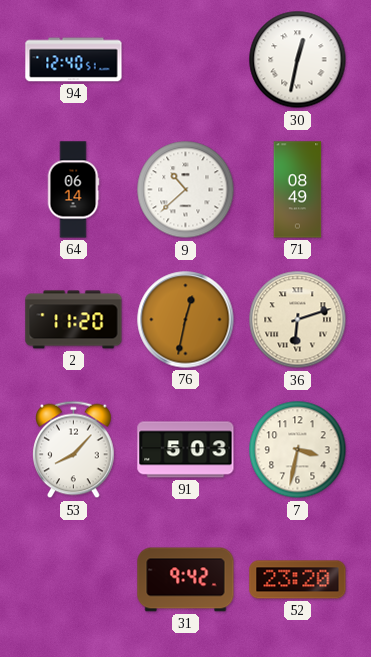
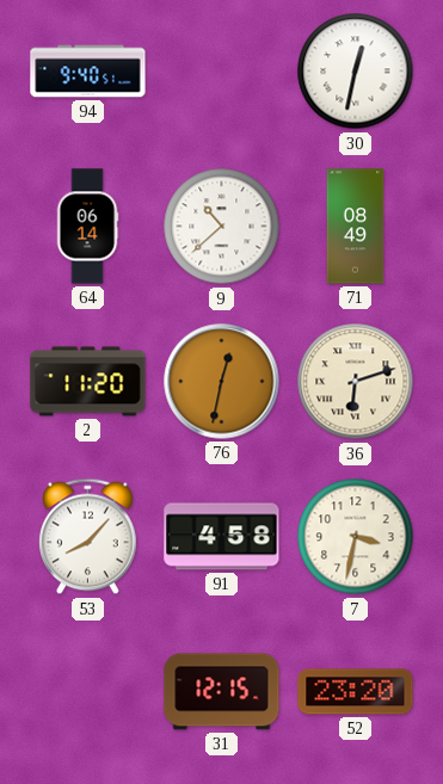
94: 12:40 -> 9:40 (88, 72)
91: 5:03 -> 4:58 (222, 537)
31: 9:42 -> 12:15 (222, 692)
